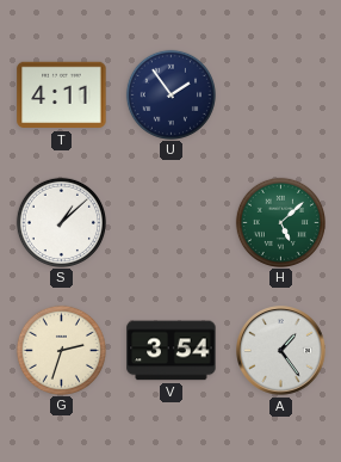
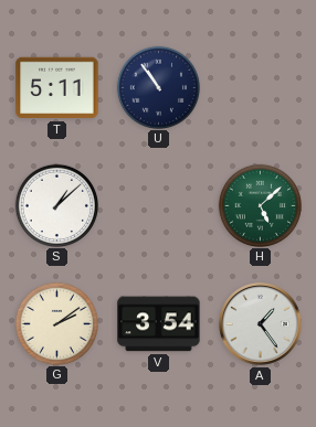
T: 4:11 -> 5:11 (57, 88)
U: 1:54 -> 10:54 (158, 87)
G: 2:33 -> 2:09 (56, 323)
